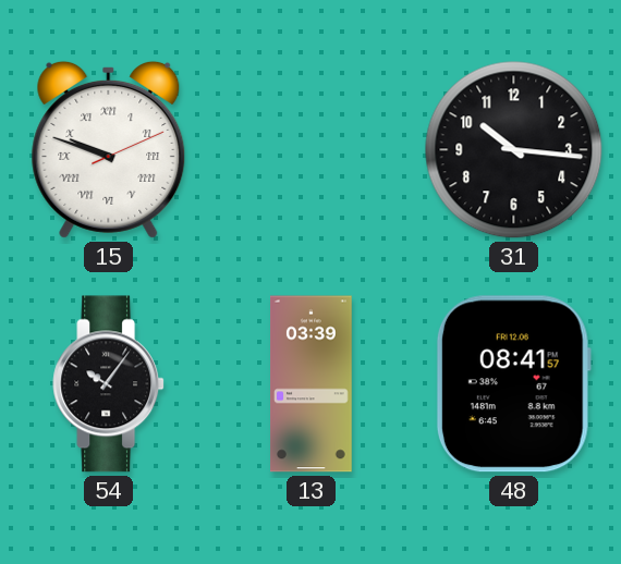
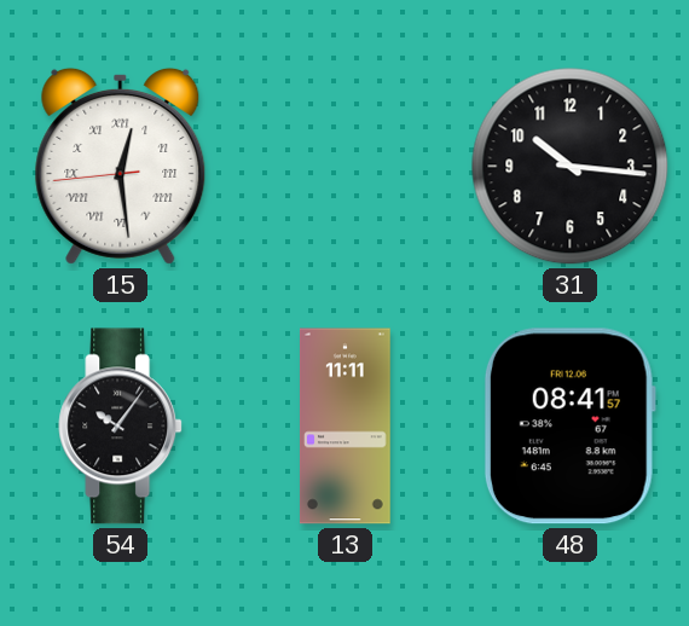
15: 9:48 -> 12:28 (121, 166)
13: 03:39 -> 11:11 (346, 427)
